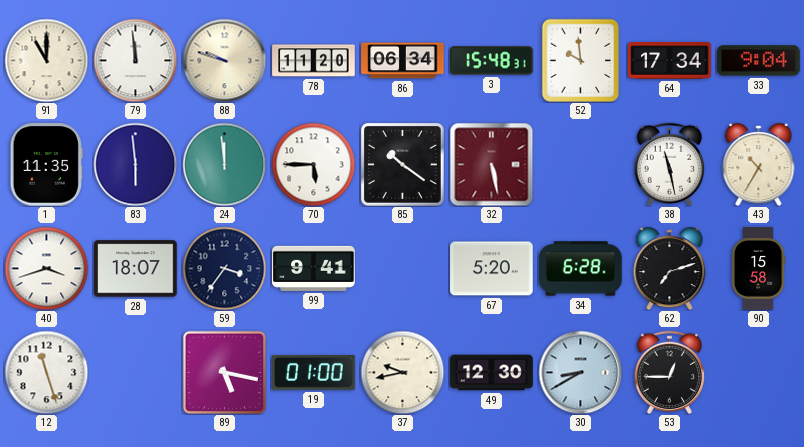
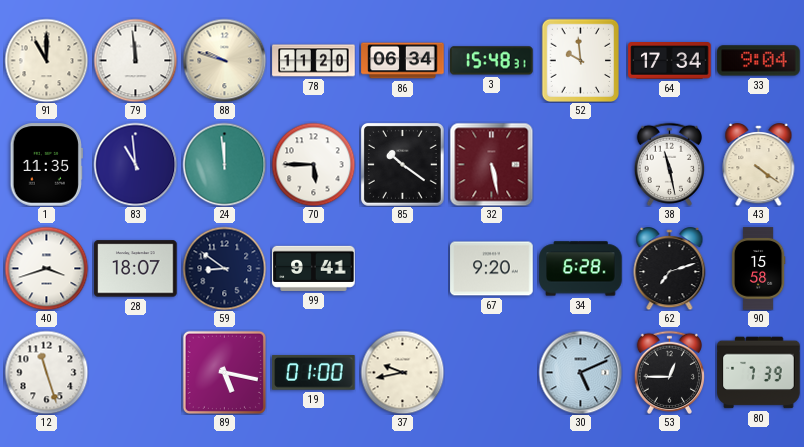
83: 5:59 -> 10:59 (135, 164)
43: 10:35 -> 4:21 (759, 165)
59: 3:36 -> 8:51 (224, 268)
67: 5:20 -> 9:20 (492, 269)
49: 12:30 -> none (492, 373)
30: 8:40 -> 5:11 (580, 372)
80: none -> 7:39 (759, 373)
